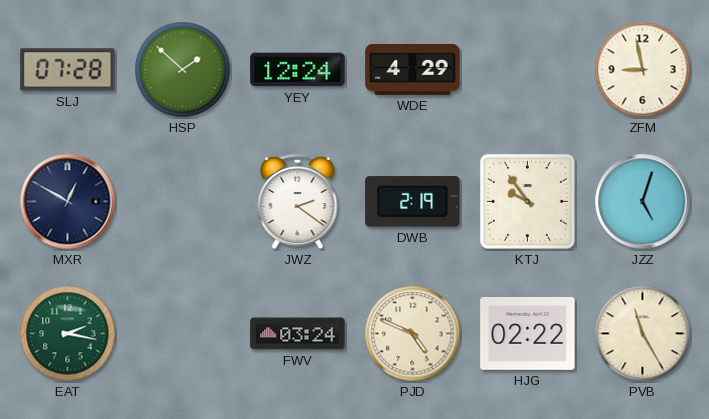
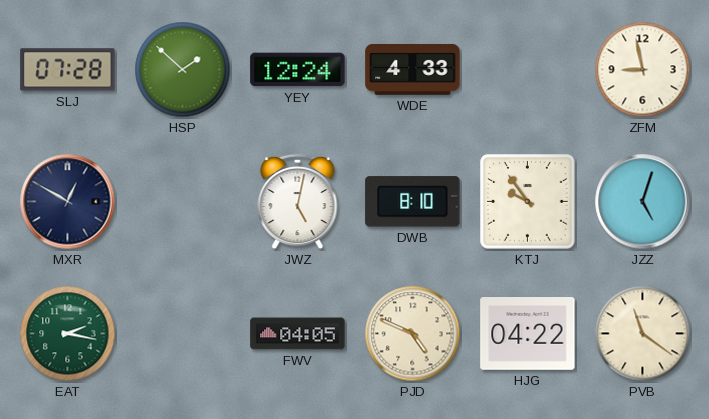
WDE: 4:29 -> 4:33 (413, 69)
JWZ: 2:21 -> 5:02 (298, 202)
DWB: 2:19 -> 8:10 (413, 202)
FWV: 03:24 -> 04:05 (298, 334)
HJG: 02:22 -> 04:22 (528, 334)
PVB: 11:25 -> 11:21 (643, 334)
